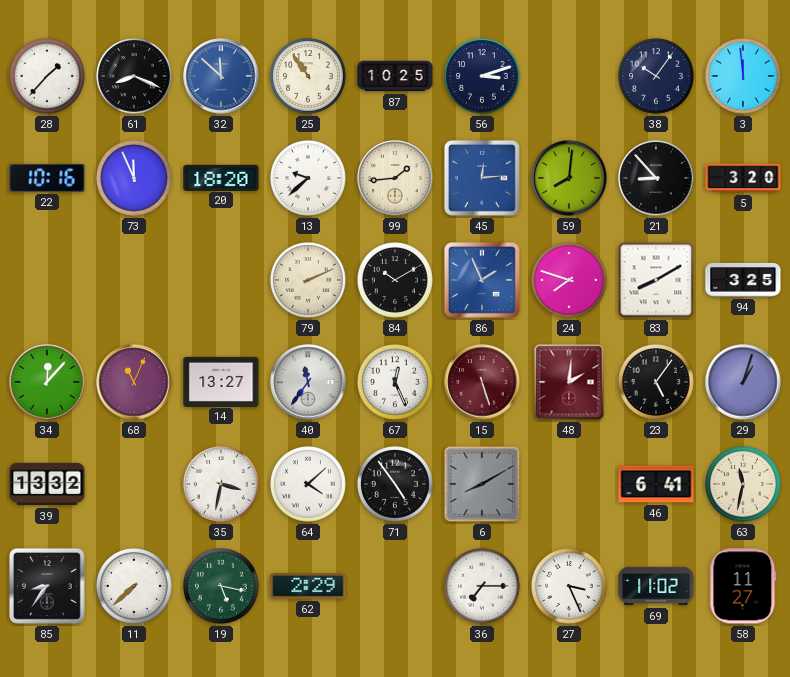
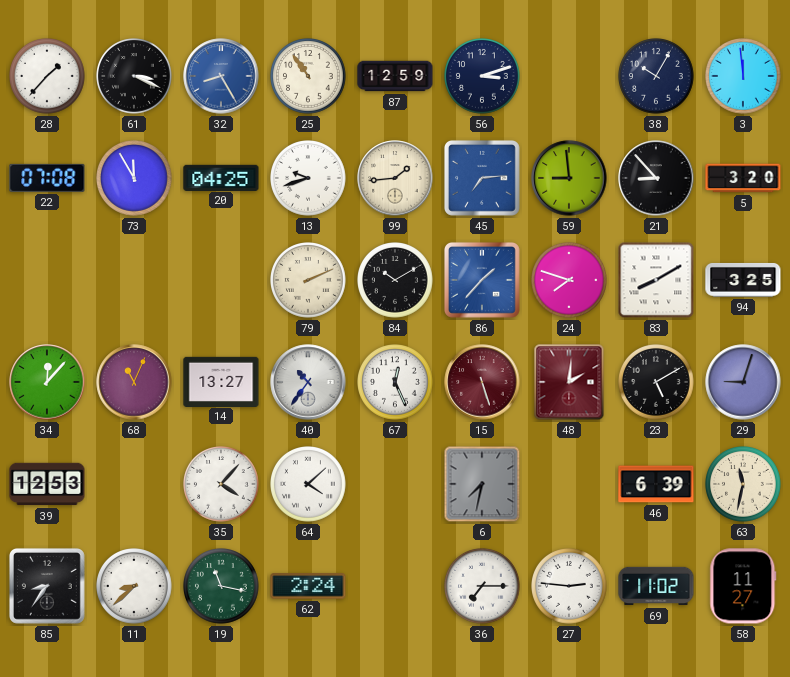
61: 8:19 -> 3:19 (135, 77)
32: 11:52 -> 8:25 (221, 76)
87: 10:25 -> 12:59 (395, 76)
38: 10:06 -> 10:05 (657, 77)
22: 10:16 -> 07:08 (47, 178)
73: 11:56 -> 11:55 (135, 179)
20: 18:20 -> 04:25 (221, 177)
13: 9:38 -> 9:42 (309, 179)
45: 12:14 -> 7:14 (482, 178)
59: 8:01 -> 8:59 (569, 178)
86: 1:56 -> 1:37 (482, 280)
40: 11:36 -> 10:36 (308, 382)
23: 5:06 -> 5:10 (657, 383)
29: 1:03 -> 9:03 (743, 382)
39: 13:32 -> 12:53 (47, 484)
35: 3:32 -> 4:07 (222, 485)
71: 4:54 -> none (396, 485)
6: 8:10 -> 7:32 (482, 484)
46: 6:41 -> 6:39 (656, 484)
11: 7:38 -> 8:38 (135, 587)
19: 5:17 -> 11:17 (222, 587)
62: 2:29 -> 2:24 (308, 586)
27: 3:26 -> 2:46 (570, 587)
